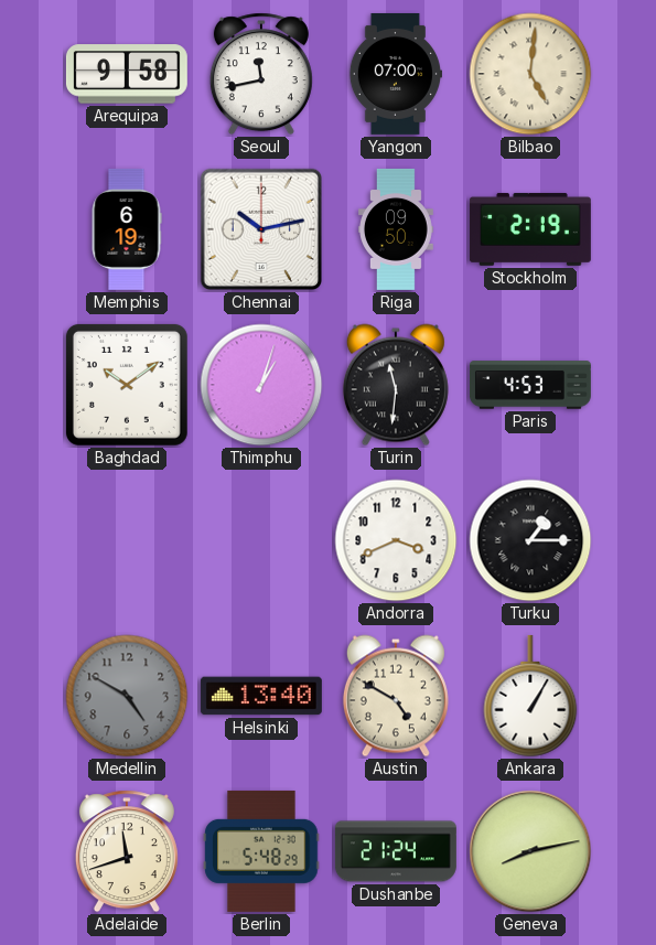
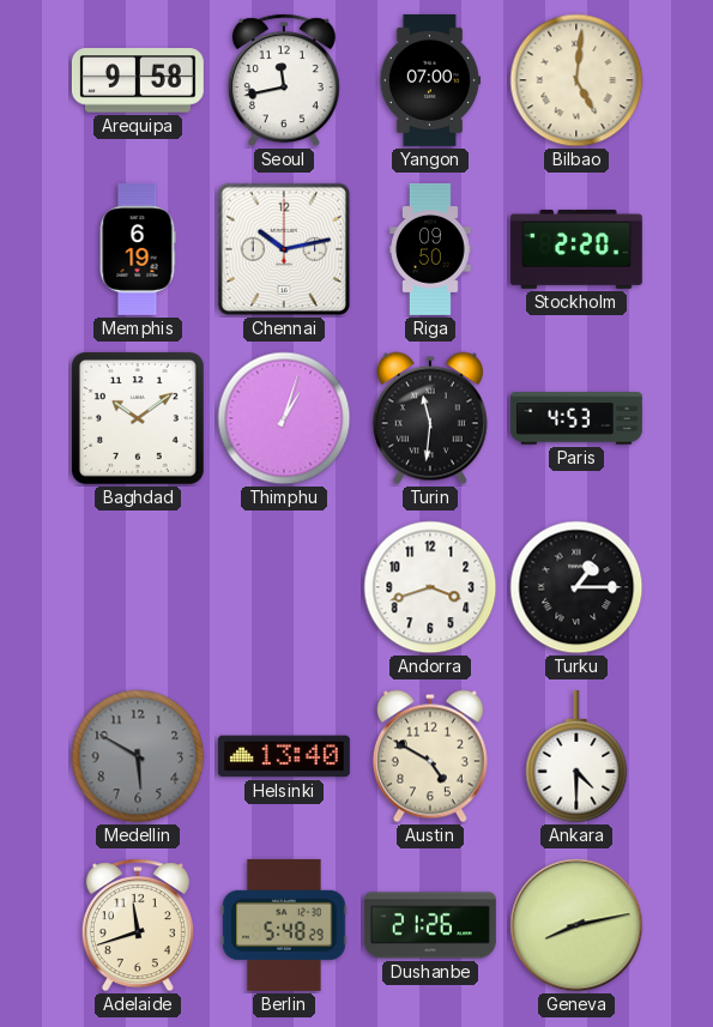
Stockholm: 2:19 -> 2:20 (576, 249)
Andorra: 3:41 -> 3:42 (430, 587)
Medellin: 4:50 -> 5:50 (138, 756)
Ankara: 1:05 -> 4:30 (576, 756)
Dushanbe: 21:24 -> 21:26 (430, 925)
